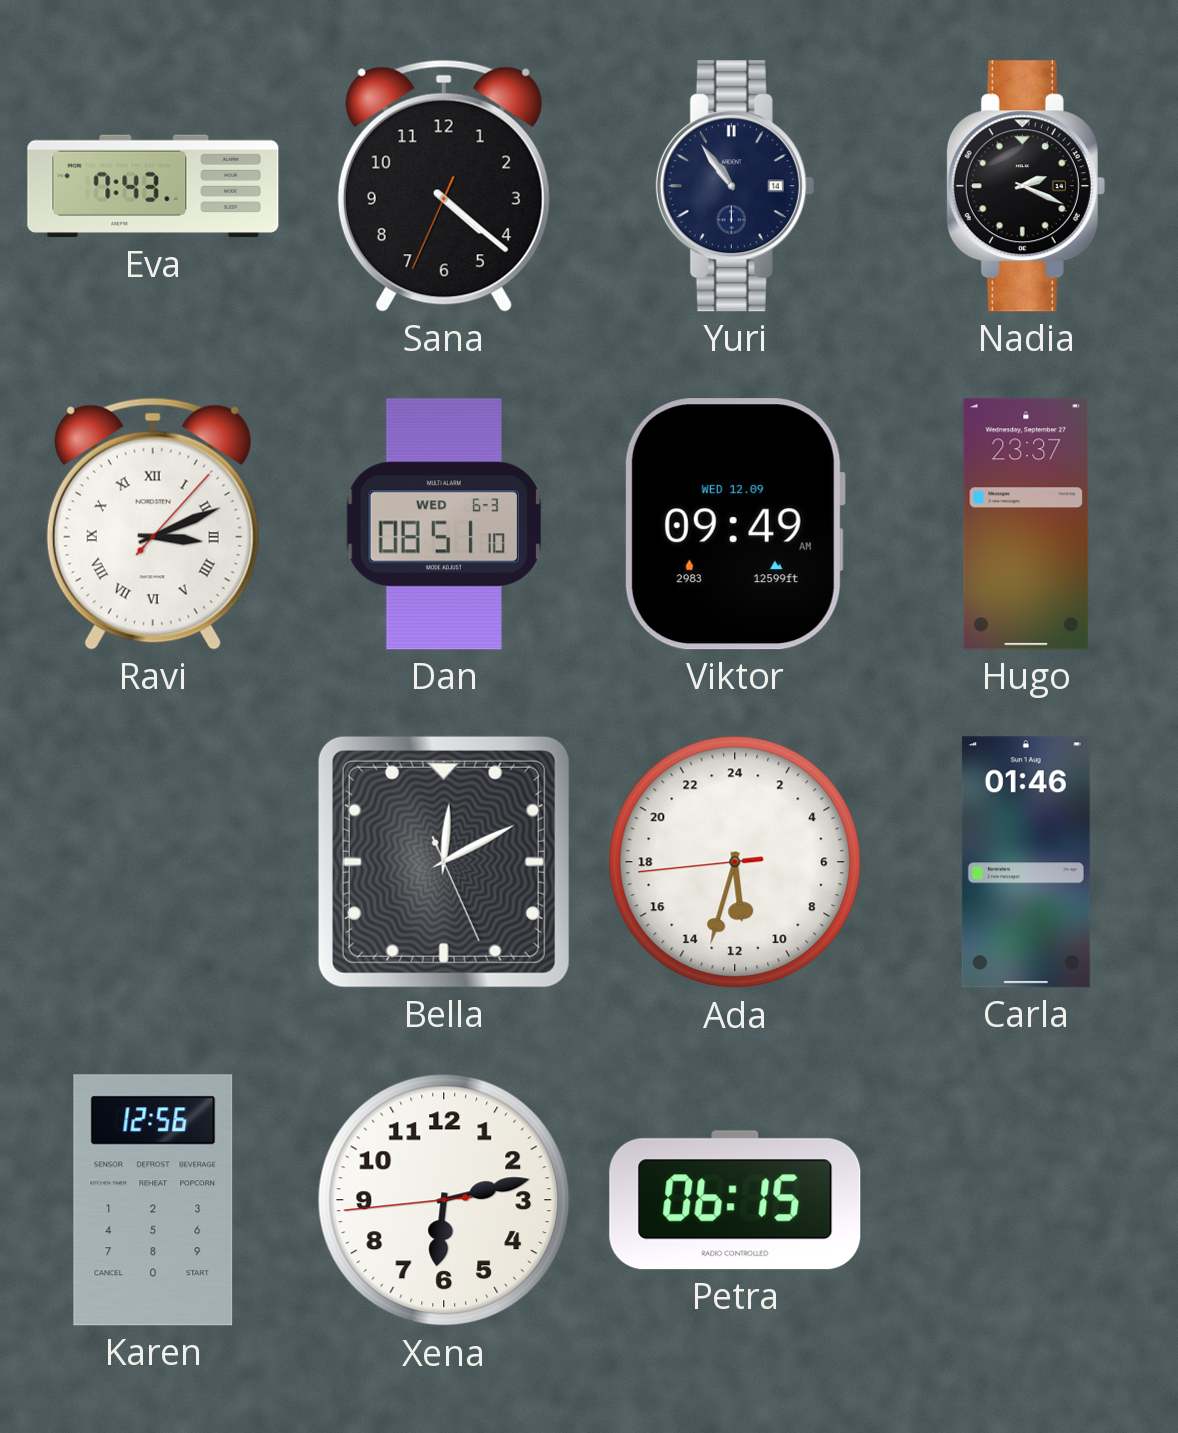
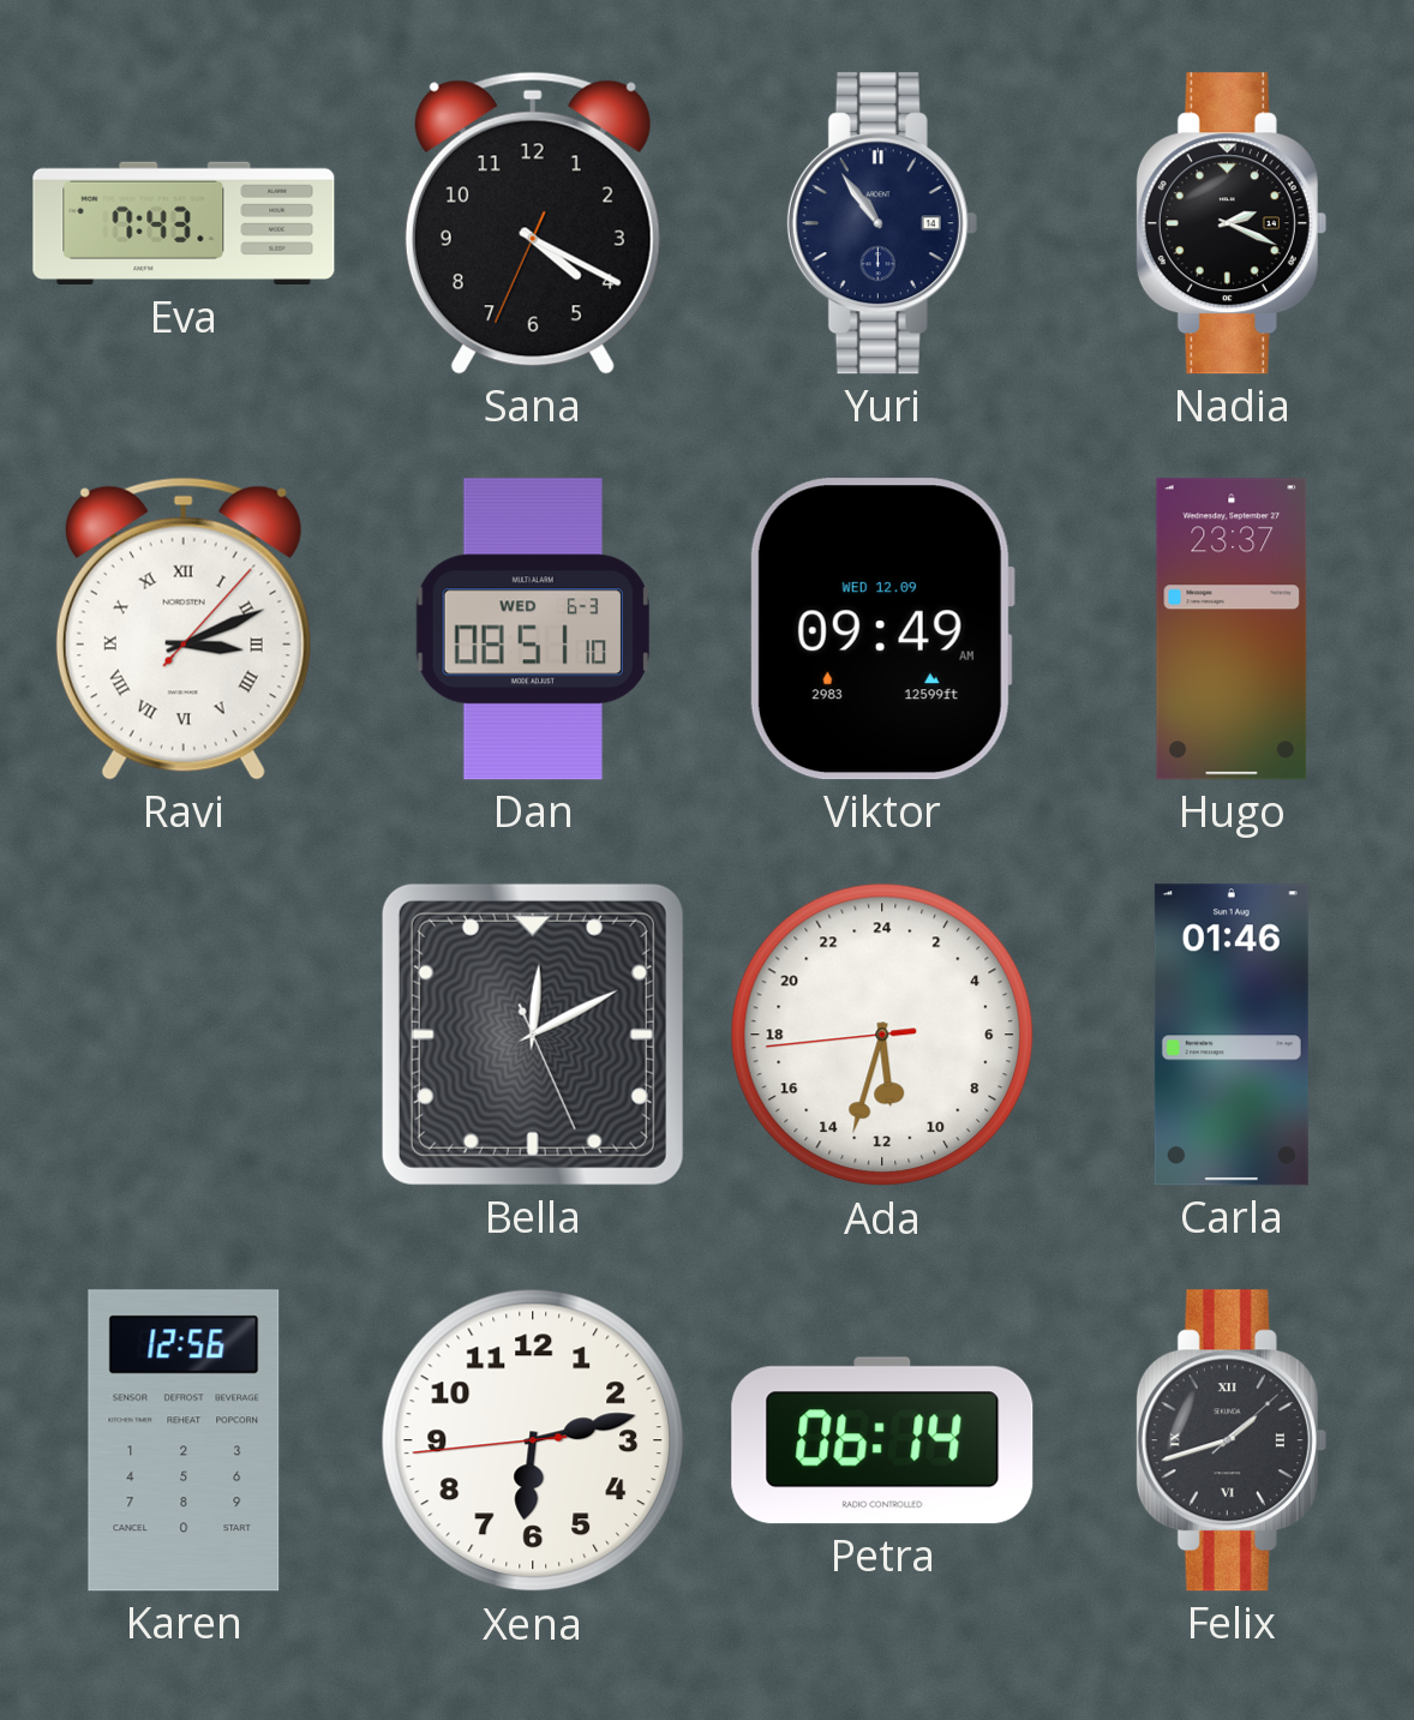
Sana: 4:21 -> 4:19 (533, 223)
Petra: 06:15 -> 06:14 (882, 1440)
Felix: none -> 1:42 (1232, 1440)
